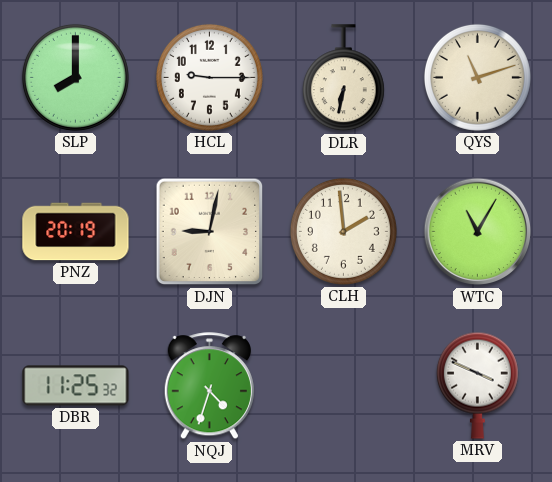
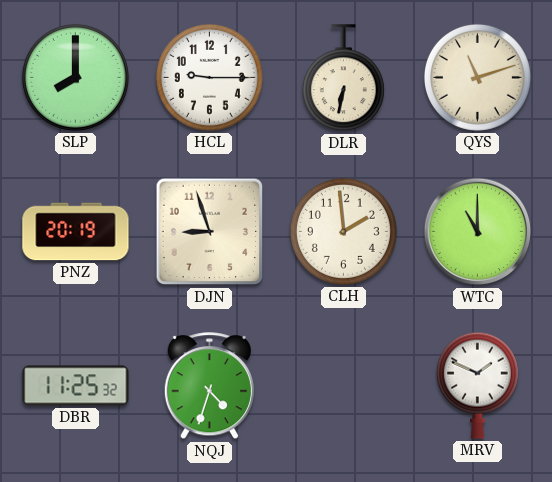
DJN: 9:02 -> 8:57 (210, 232)
WTC: 11:05 -> 11:00 (478, 232)
MRV: 3:49 -> 1:49 (477, 385)
